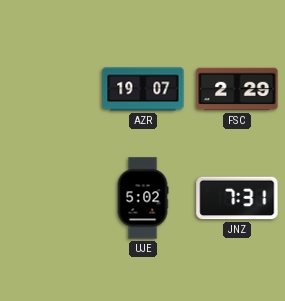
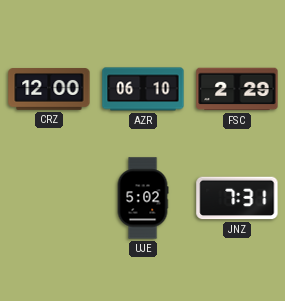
CRZ: none -> 12:00 (49, 89)
AZR: 19:07 -> 06:10 (143, 89)
